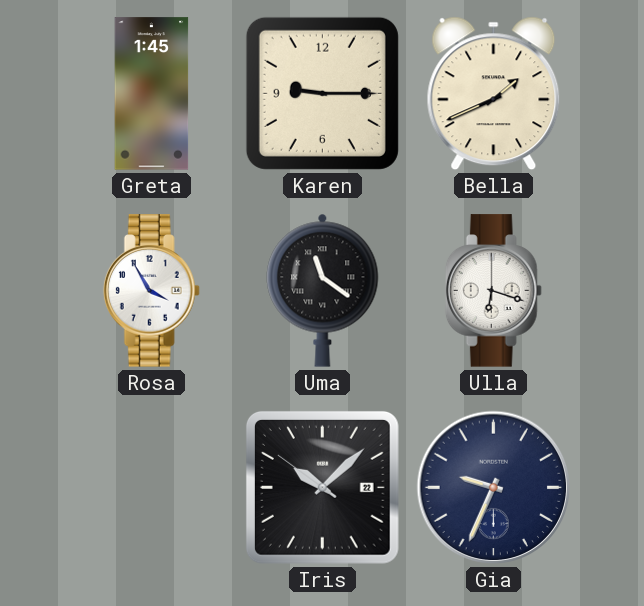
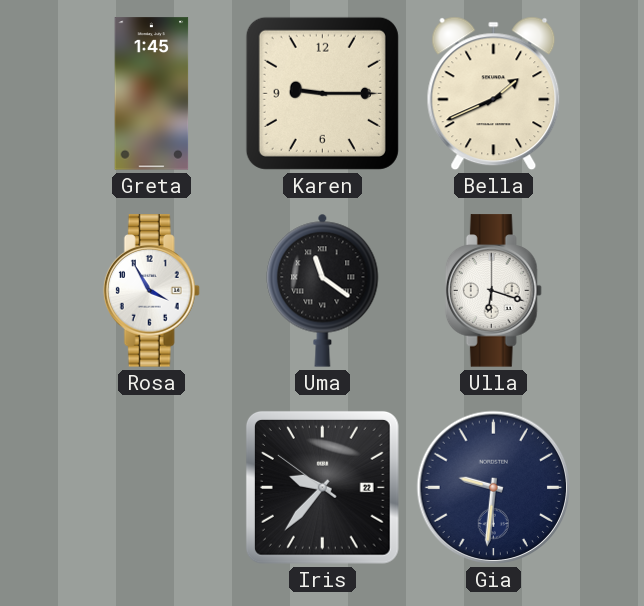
Iris: 10:07 -> 9:36 (322, 487)
Gia: 9:34 -> 9:31 (494, 488)
